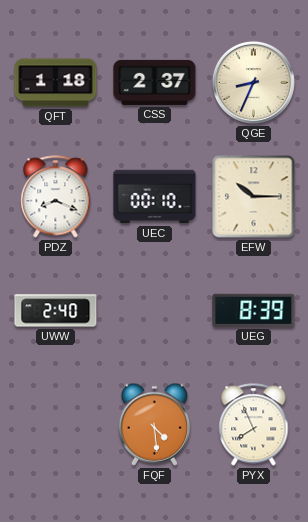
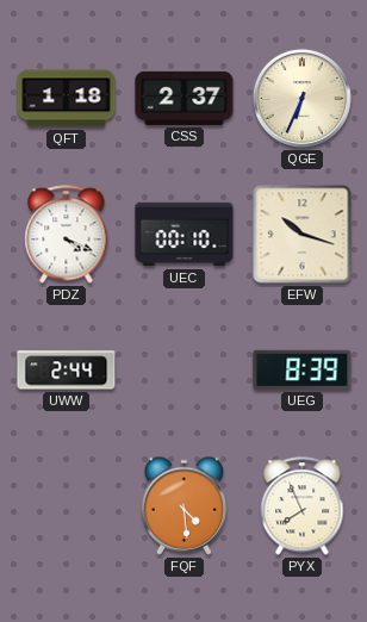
QGE: 8:34 -> 6:34 (301, 98)
PDZ: 8:19 -> 4:19 (67, 235)
EFW: 10:15 -> 10:18 (303, 235)
UWW: 2:40 -> 2:44 (67, 371)
